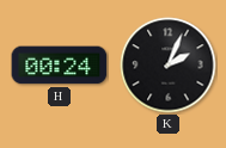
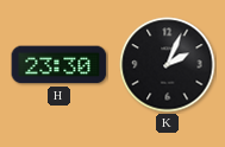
H: 00:24 -> 23:30 (60, 65)
